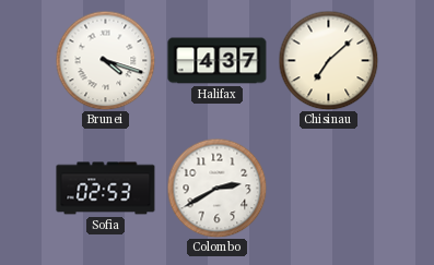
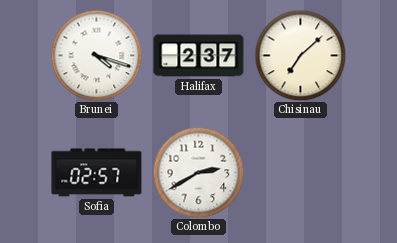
Halifax: 4:37 -> 2:37 (199, 56)
Sofia: 02:53 -> 02:57 (97, 173)
